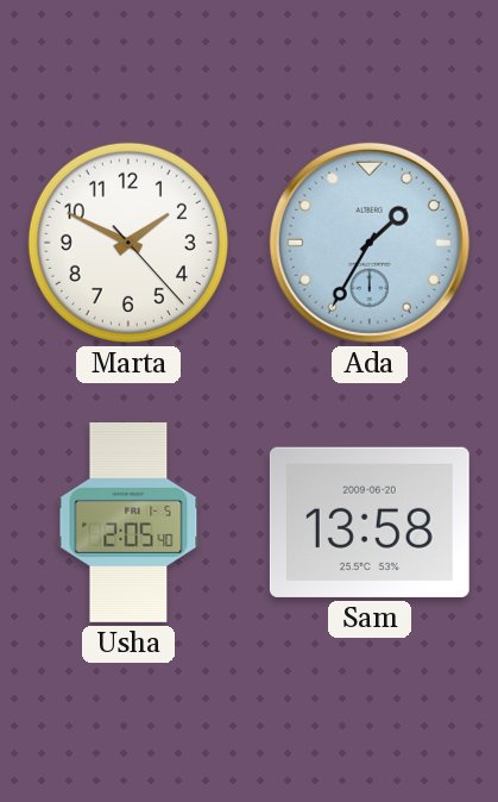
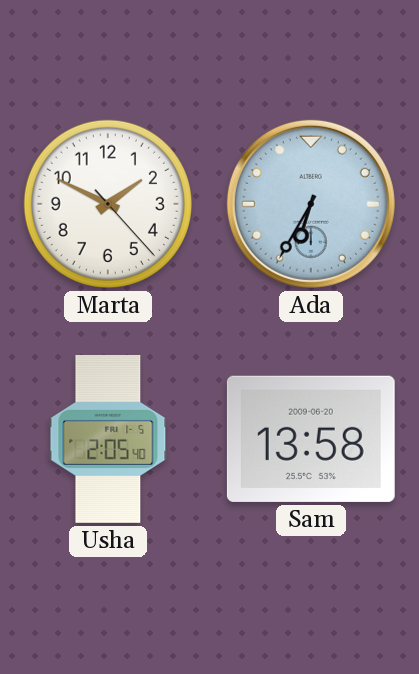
Ada: 1:35 -> 6:35 (311, 204)
